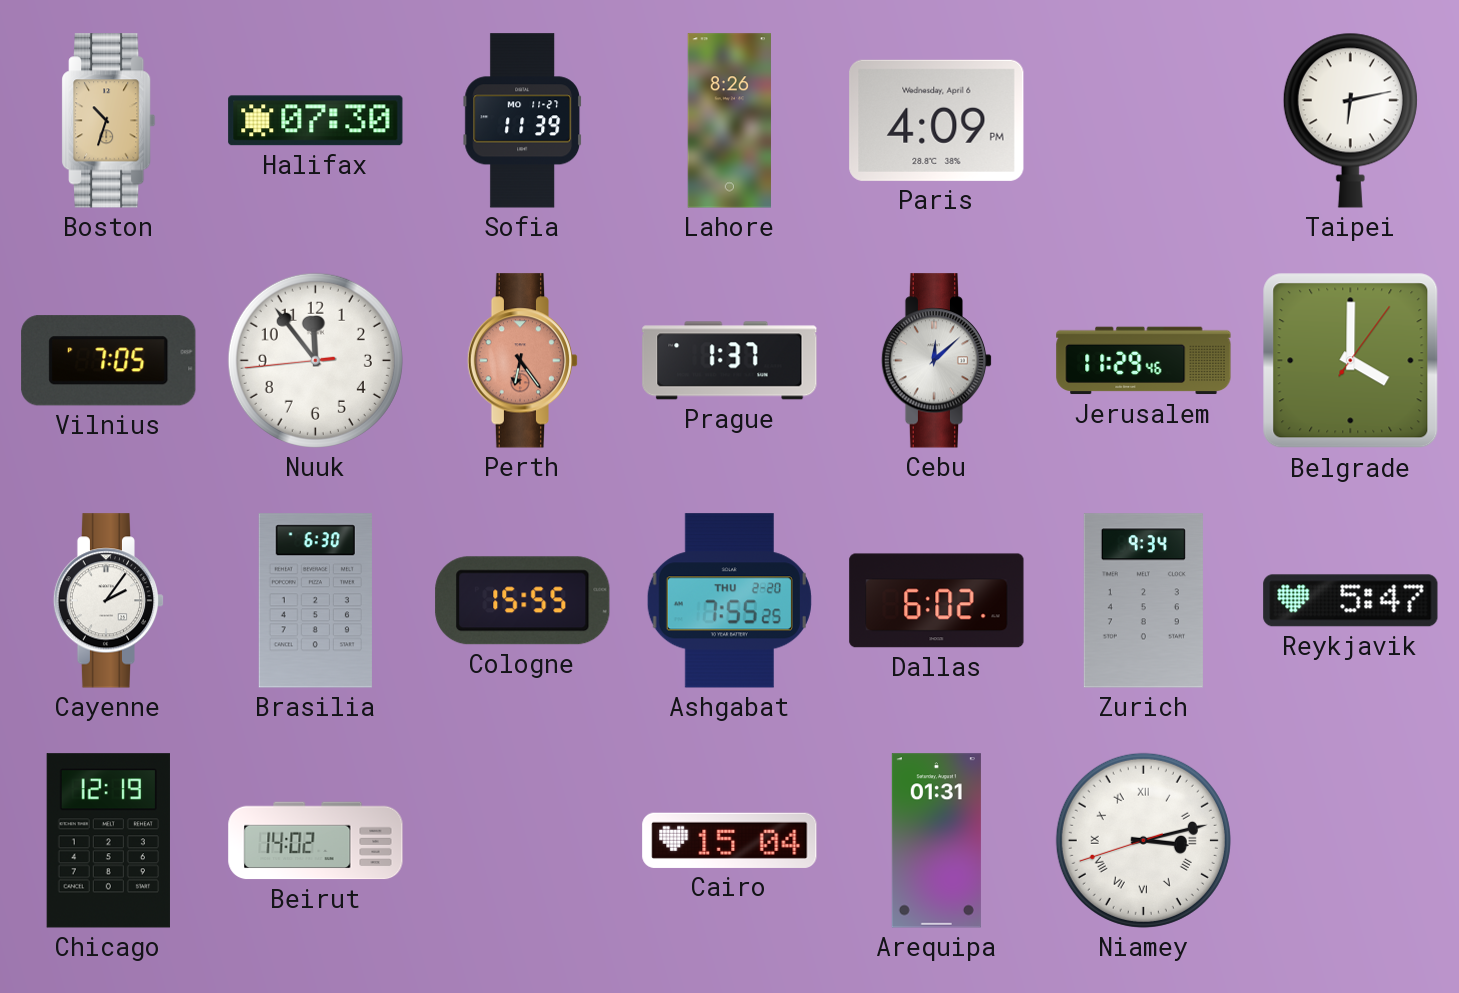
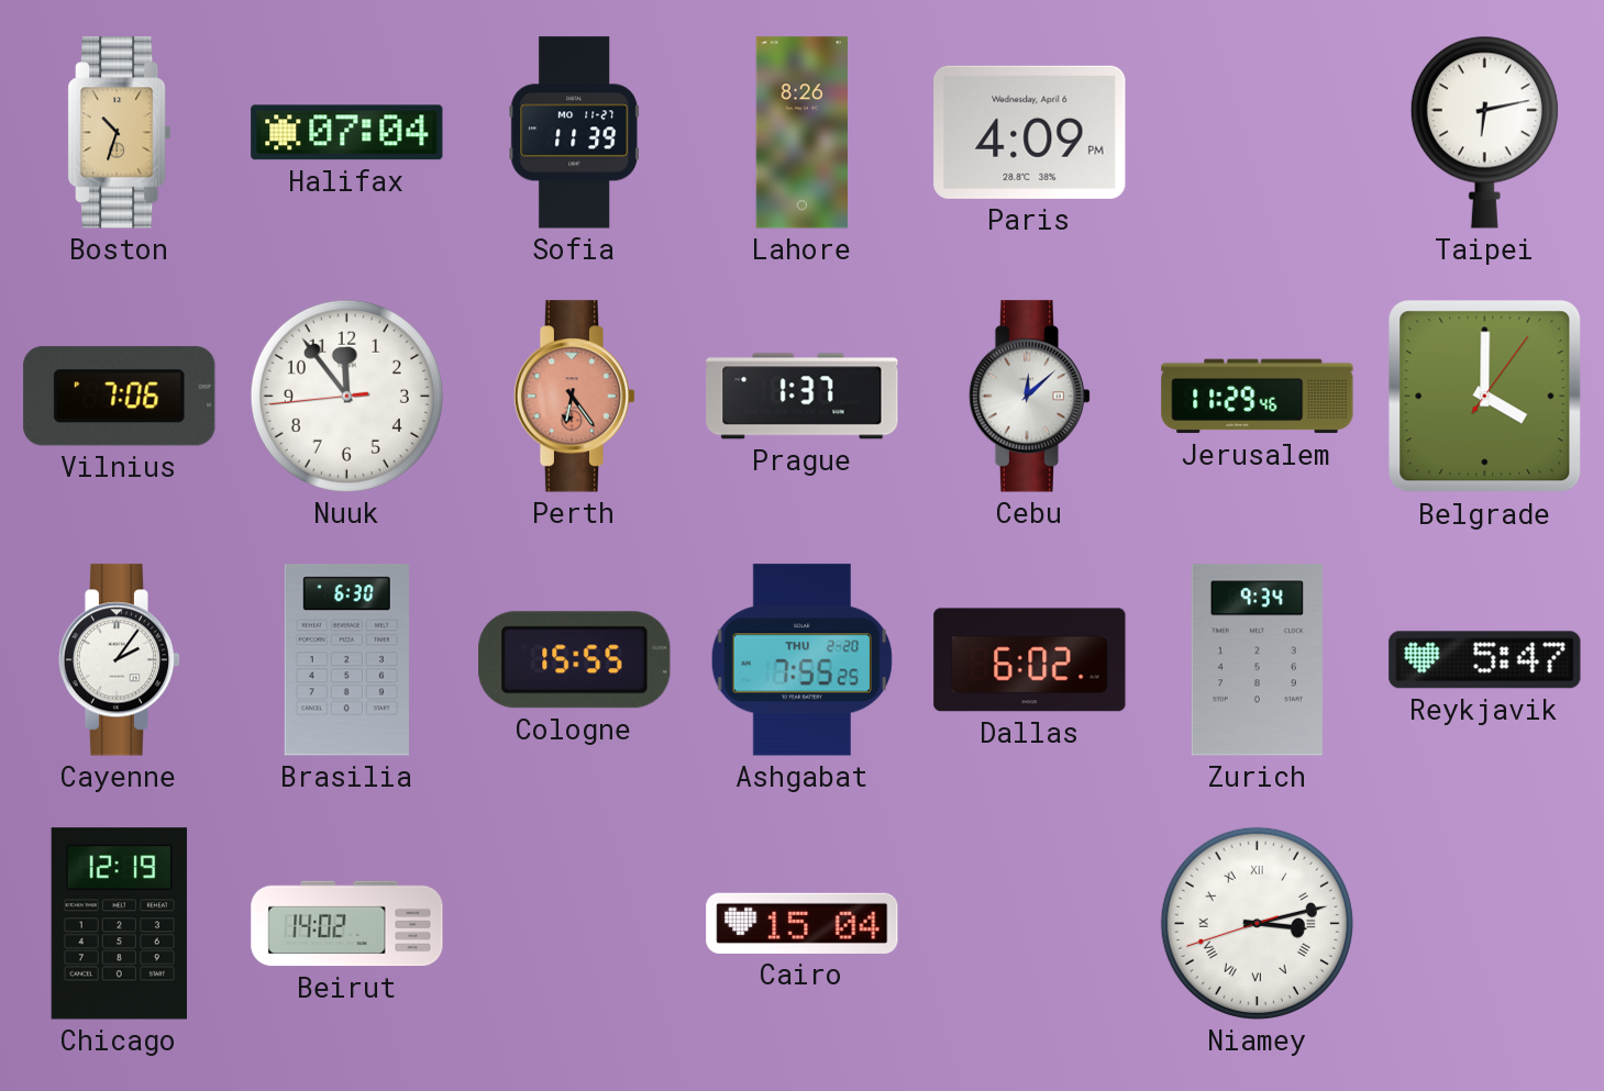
Halifax: 07:30 -> 07:04 (347, 133)
Vilnius: 7:05 -> 7:06 (120, 397)
Arequipa: 01:31 -> none (936, 841)
